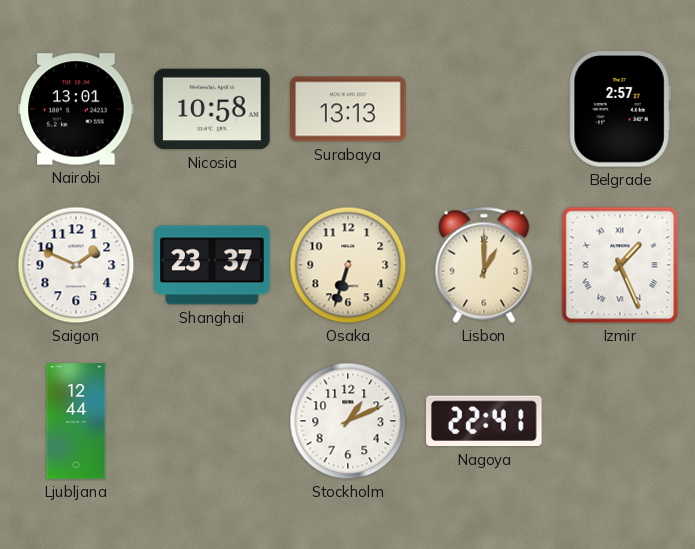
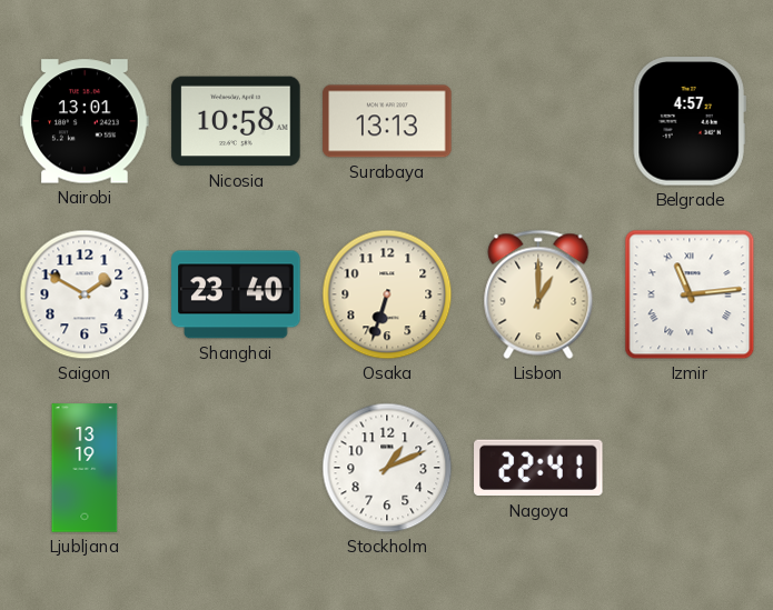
Belgrade: 2:57 -> 4:57 (690, 121)
Saigon: 1:49 -> 1:50 (85, 294)
Shanghai: 23:37 -> 23:40 (236, 294)
Izmir: 1:26 -> 11:14 (690, 294)
Ljubljana: 12:44 -> 13:19 (85, 468)
